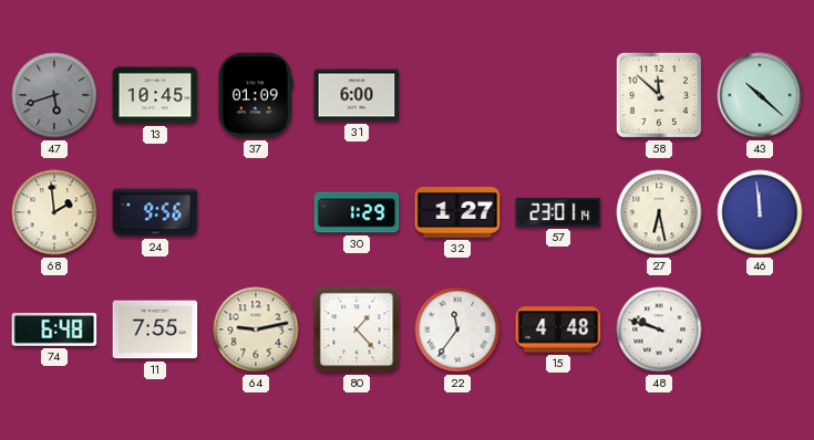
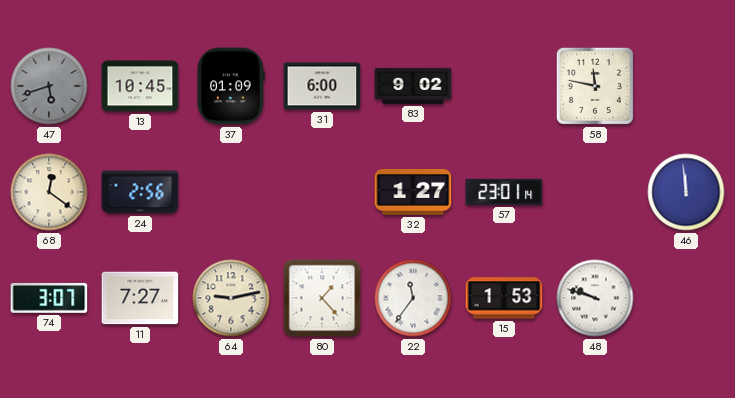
83: none -> 9:02 (413, 86)
58: 11:52 -> 11:47 (595, 86)
43: 10:22 -> none (760, 95)
68: 1:59 -> 12:21 (49, 192)
24: 9:56 -> 2:56 (140, 192)
30: 1:29 -> none (357, 212)
27: 6:28 -> none (659, 212)
74: 6:48 -> 3:07 (49, 298)
11: 7:55 -> 7:27 (140, 298)
15: 4:48 -> 1:53 (504, 298)
